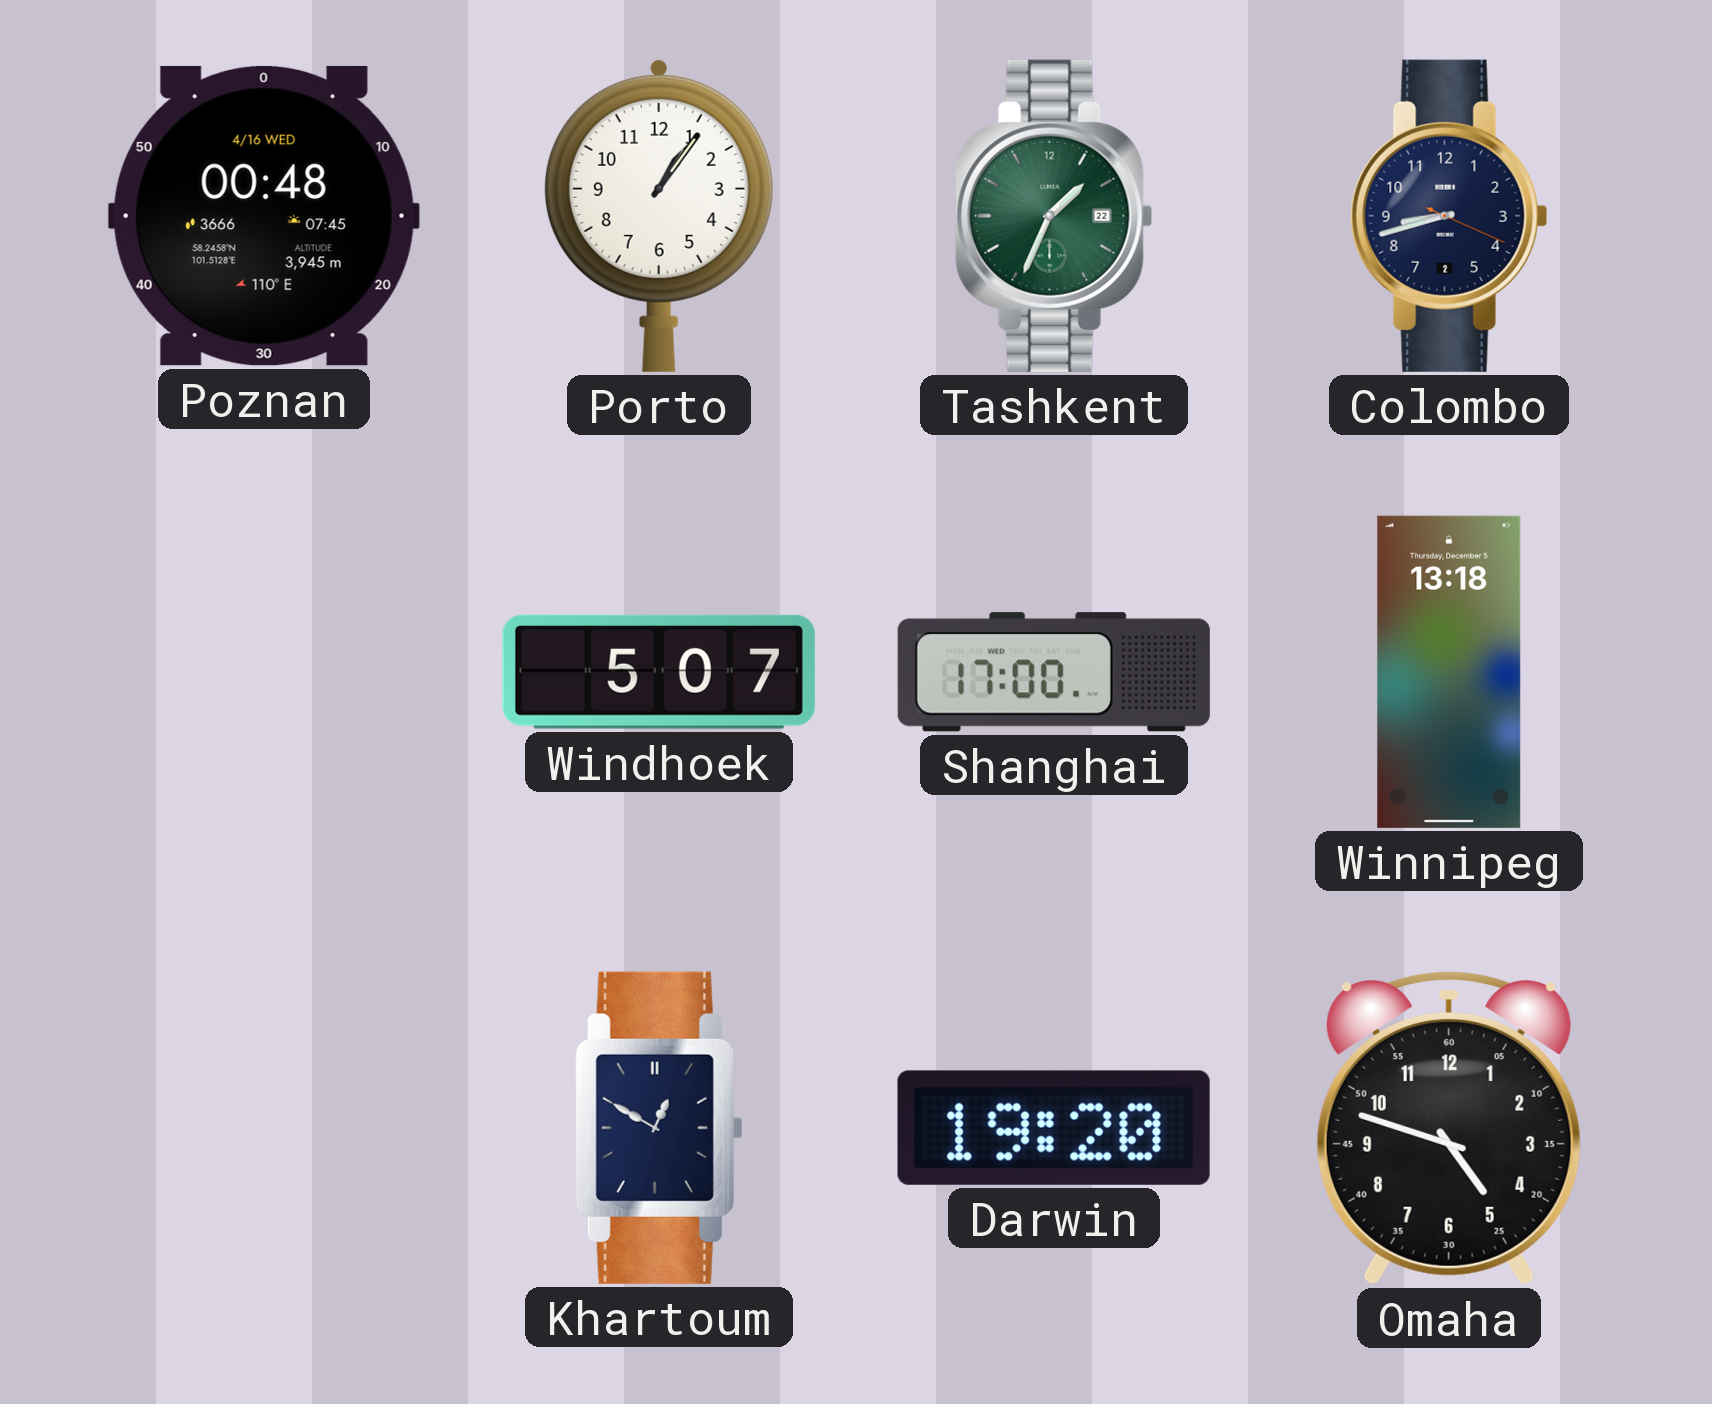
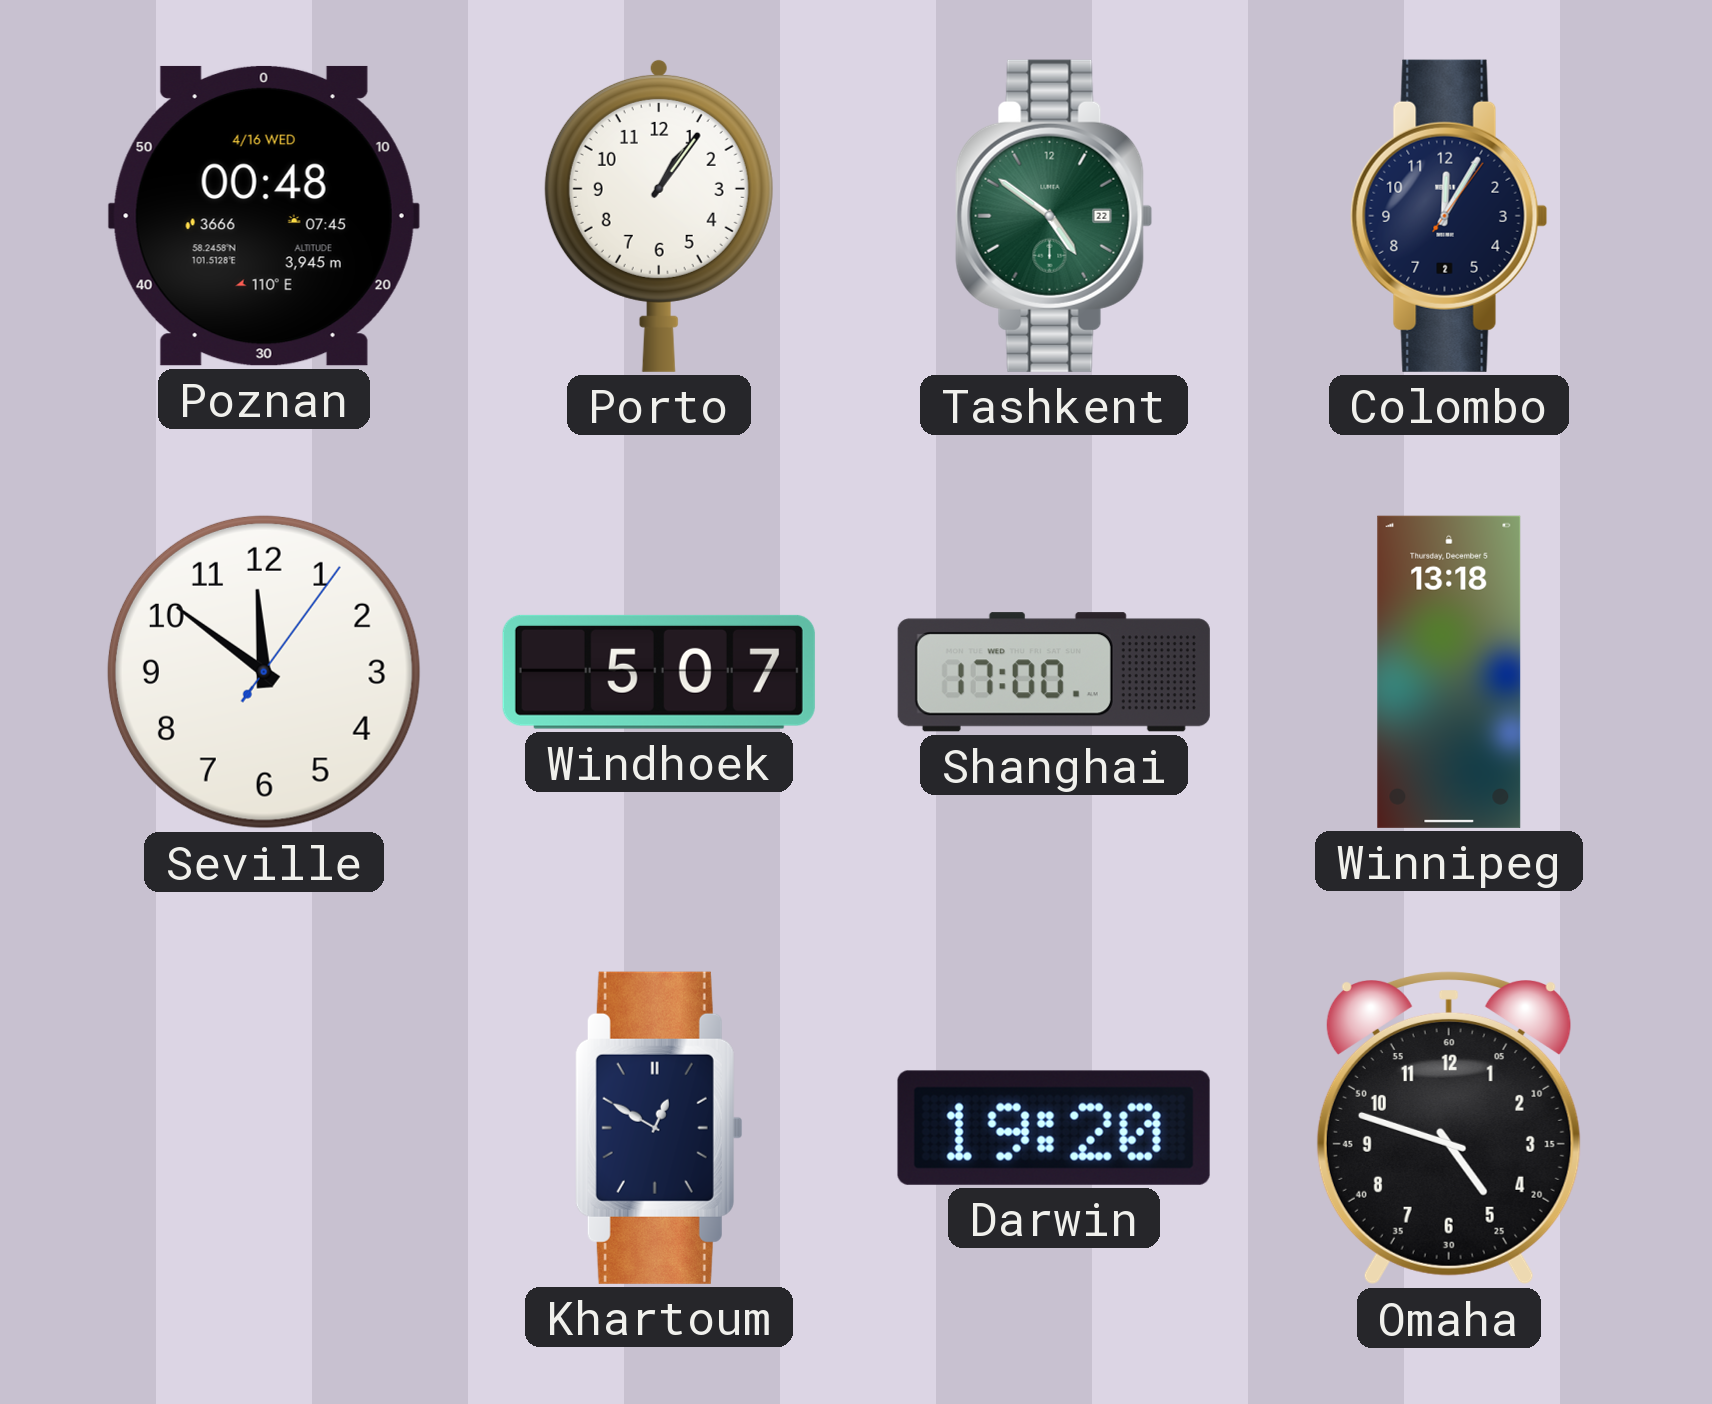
Tashkent: 1:34 -> 4:51 (1054, 216)
Colombo: 8:42 -> 12:05 (1449, 216)
Seville: none -> 11:51 (264, 672)
